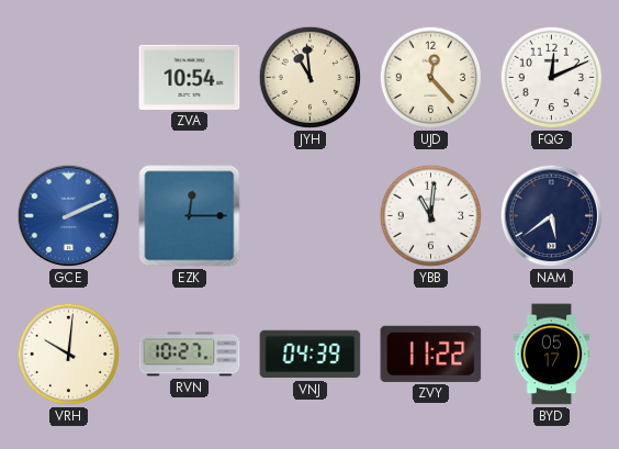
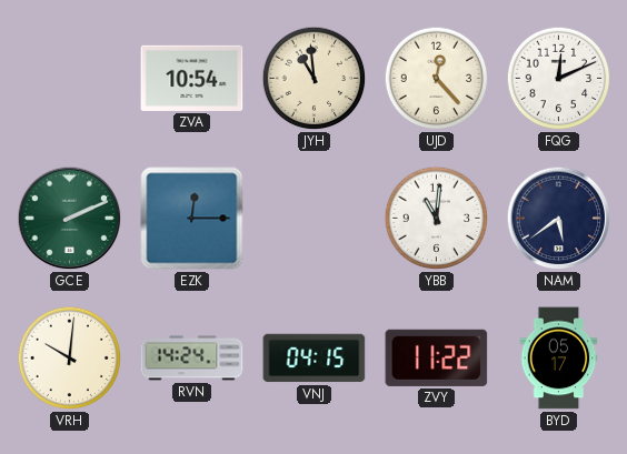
GCE dial: blue -> green (70, 219)
RVN: 10:27 -> 14:24 (192, 359)
VNJ: 04:39 -> 04:15 (315, 359)
